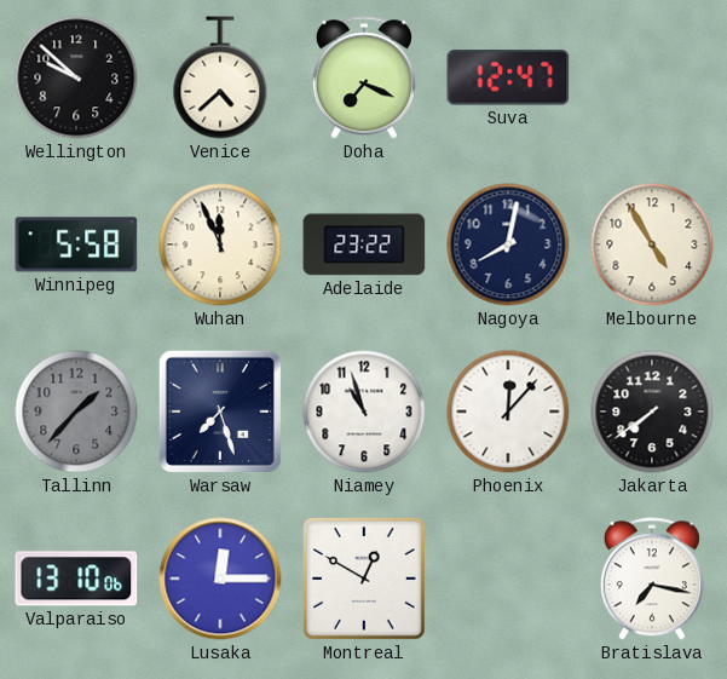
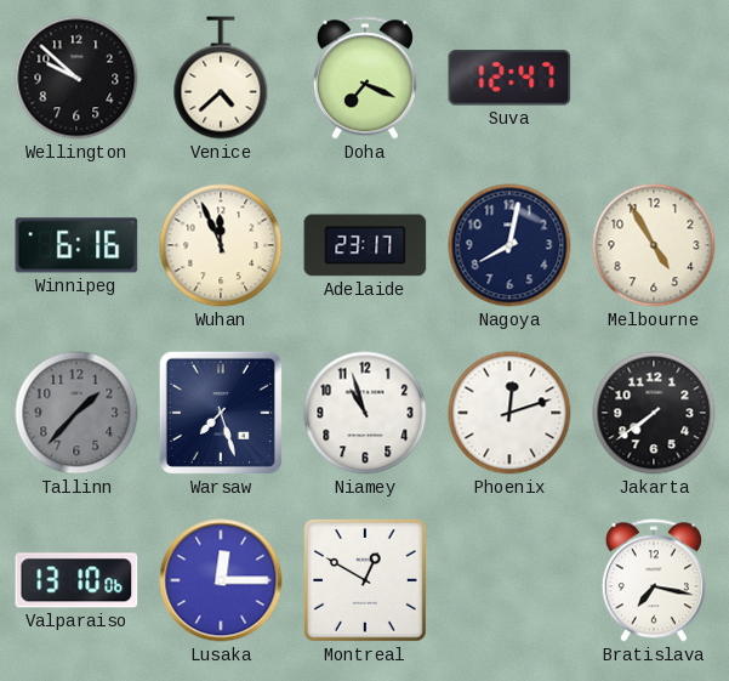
Winnipeg: 5:58 -> 6:16 (76, 245)
Adelaide: 23:22 -> 23:17 (365, 245)
Phoenix: 12:07 -> 12:12 (509, 413)
